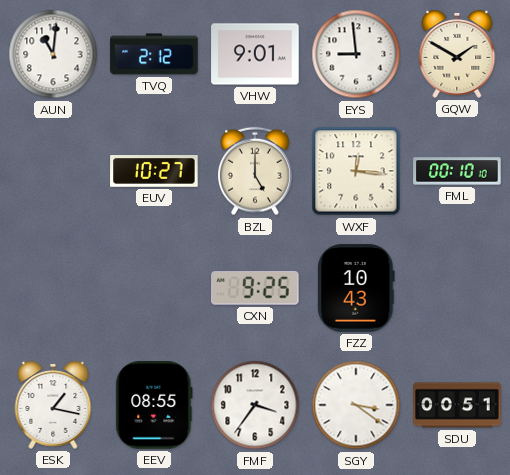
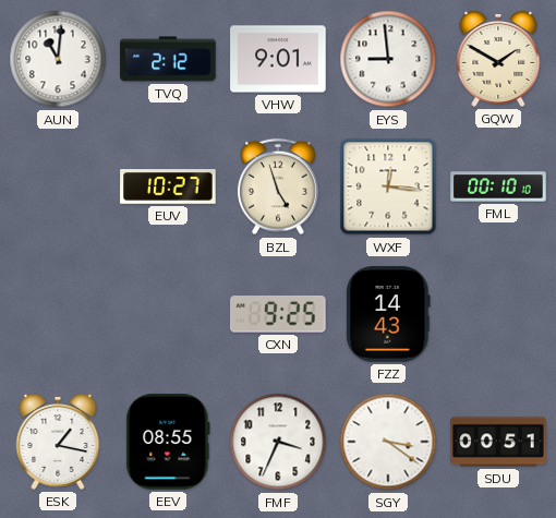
BZL: 5:00 -> 4:57 (279, 186)
FZZ: 10:43 -> 14:43 (388, 314)
FMF: 3:36 -> 3:34 (278, 442)
